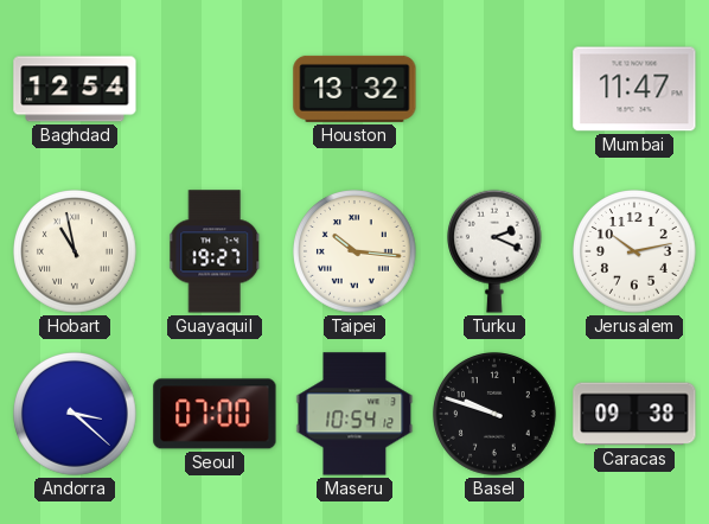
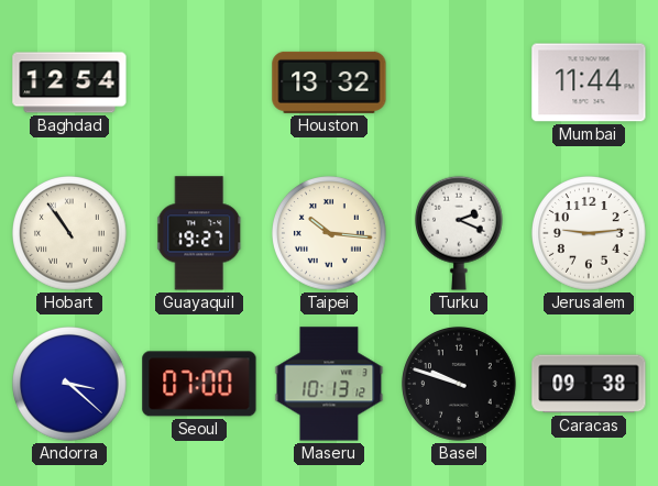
Mumbai: 11:47 -> 11:44 (589, 82)
Hobart: 10:58 -> 10:54 (69, 233)
Jerusalem: 10:13 -> 9:14 (589, 233)
Maseru: 10:54 -> 10:13 (329, 384)
